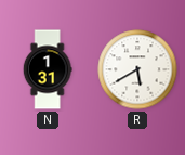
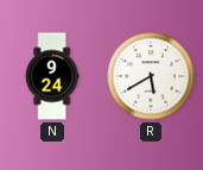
N: 1:31 -> 9:24 (52, 76)
